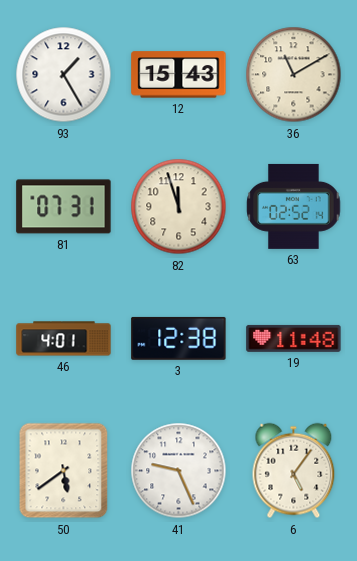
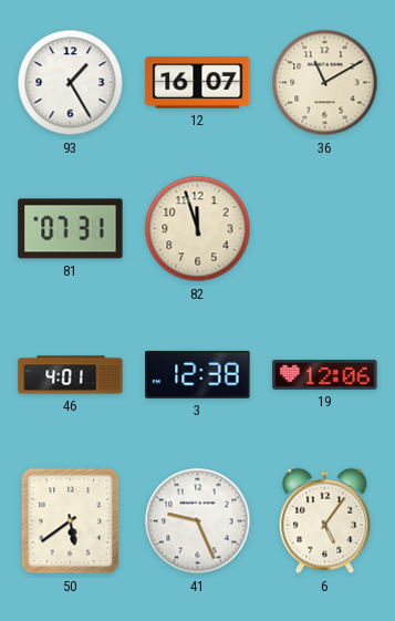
12: 15:43 -> 16:07 (198, 83)
63: 02:52 -> none (294, 206)
19: 11:48 -> 12:06 (325, 374)
